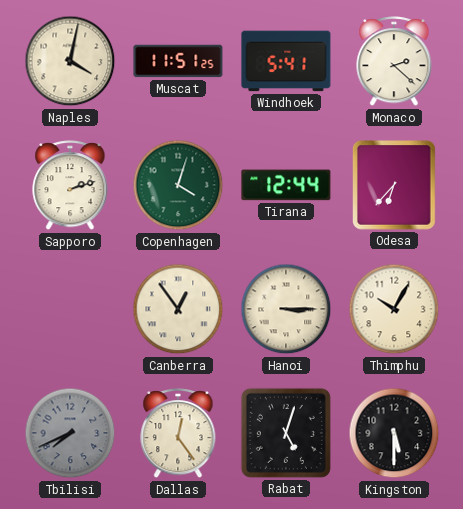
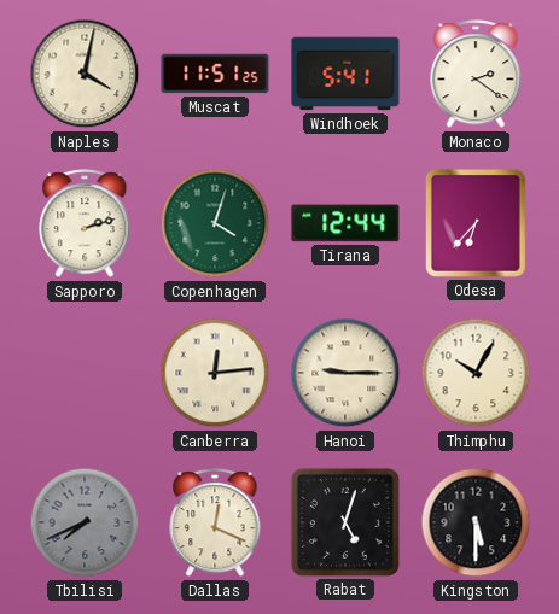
Monaco: 2:22 -> 2:21 (476, 75)
Canberra: 12:54 -> 12:14 (215, 373)
Hanoi: 3:15 -> 9:15 (345, 373)
Dallas: 12:24 -> 12:19 (215, 524)
